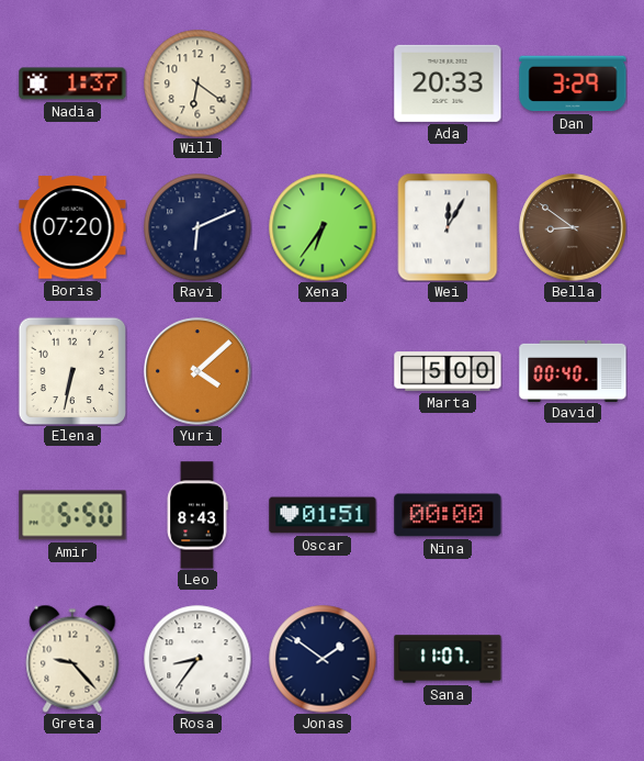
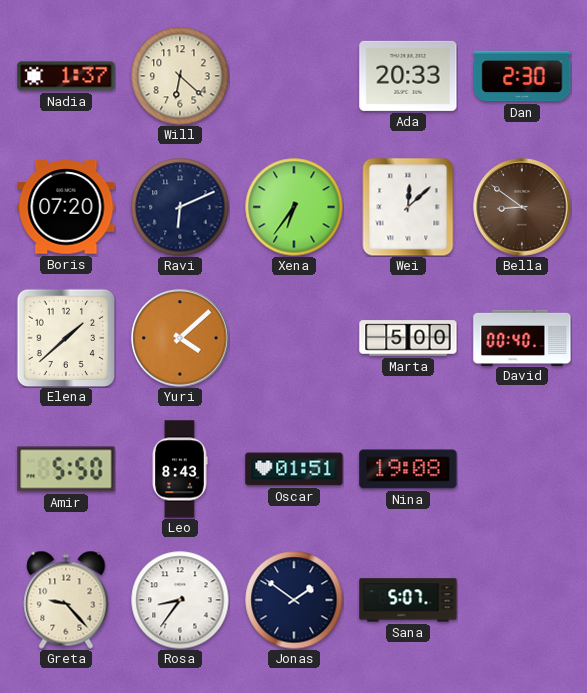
Will: 6:21 -> 6:22 (180, 76)
Dan: 3:29 -> 2:30 (522, 76)
Wei: 12:05 -> 12:08 (408, 207)
Elena: 6:32 -> 1:38 (66, 338)
Nina: 00:00 -> 19:08 (408, 469)
Sana: 11:07 -> 5:07 (408, 600)
